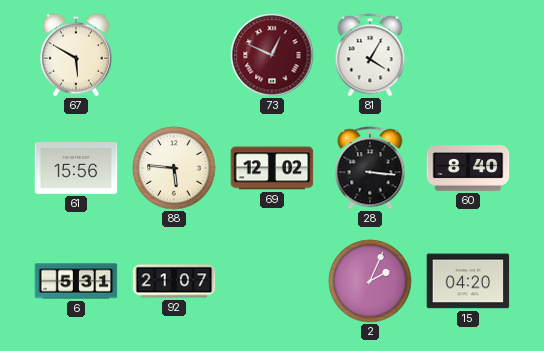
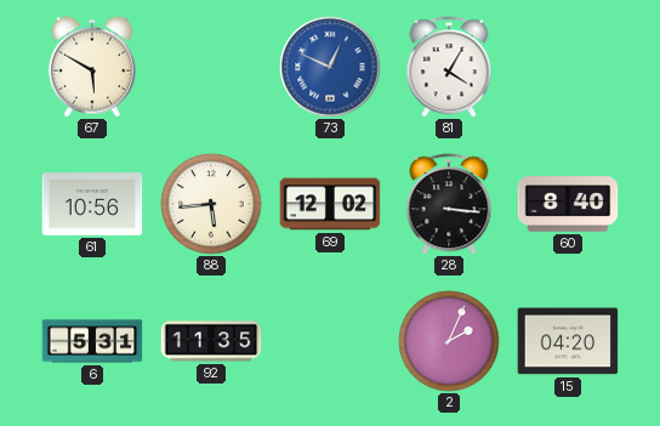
73 dial: burgundy -> blue (330, 67)
61: 15:56 -> 10:56 (92, 205)
88: 5:46 -> 5:44 (211, 204)
92: 21:07 -> 11:35 (211, 341)
